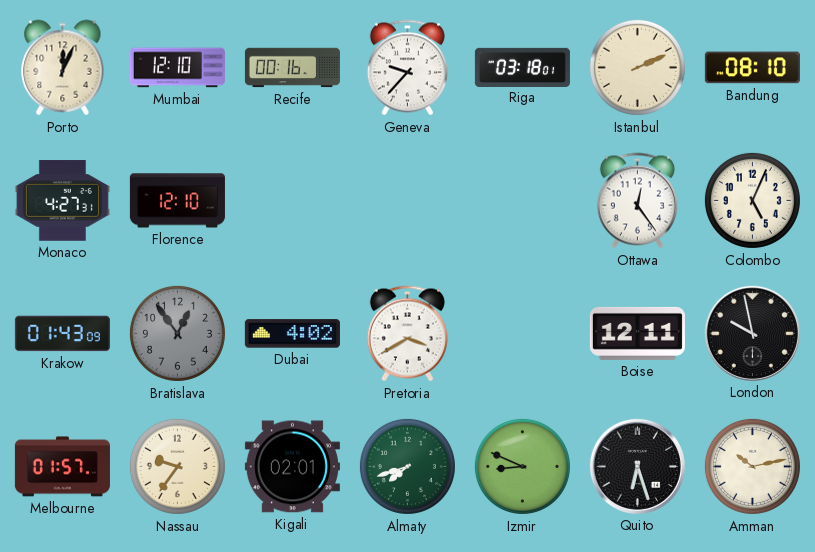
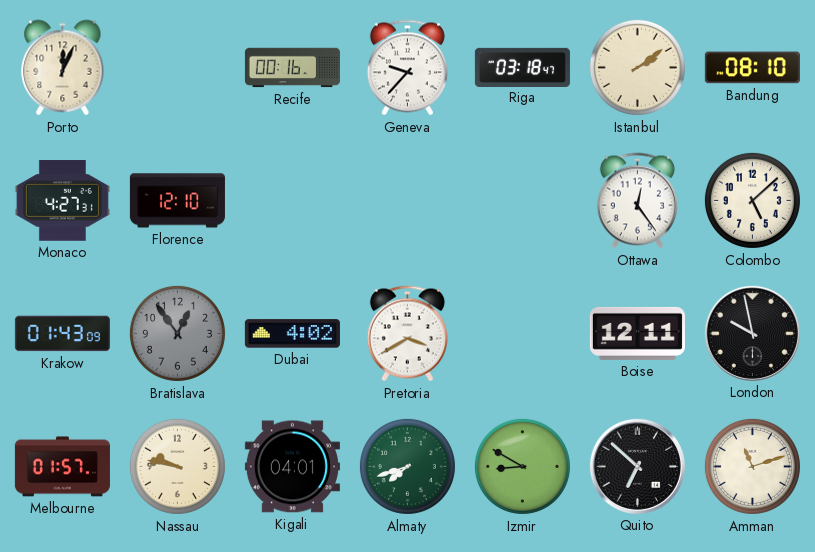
Mumbai: 12:10 -> none (177, 68)
Riga: 03:18:01 -> 03:18:47 (522, 67)
Istanbul: 2:11 -> 2:09 (637, 67)
Colombo: 5:04 -> 5:08 (752, 200)
Nassau: 9:36 -> 9:47 (177, 466)
Kigali: 02:01 -> 04:01 (292, 467)
Izmir: 8:49 -> 8:50 (522, 466)
Quito: 6:27 -> 6:52 (637, 466)
Amman: 10:13 -> 11:12 (752, 466)
